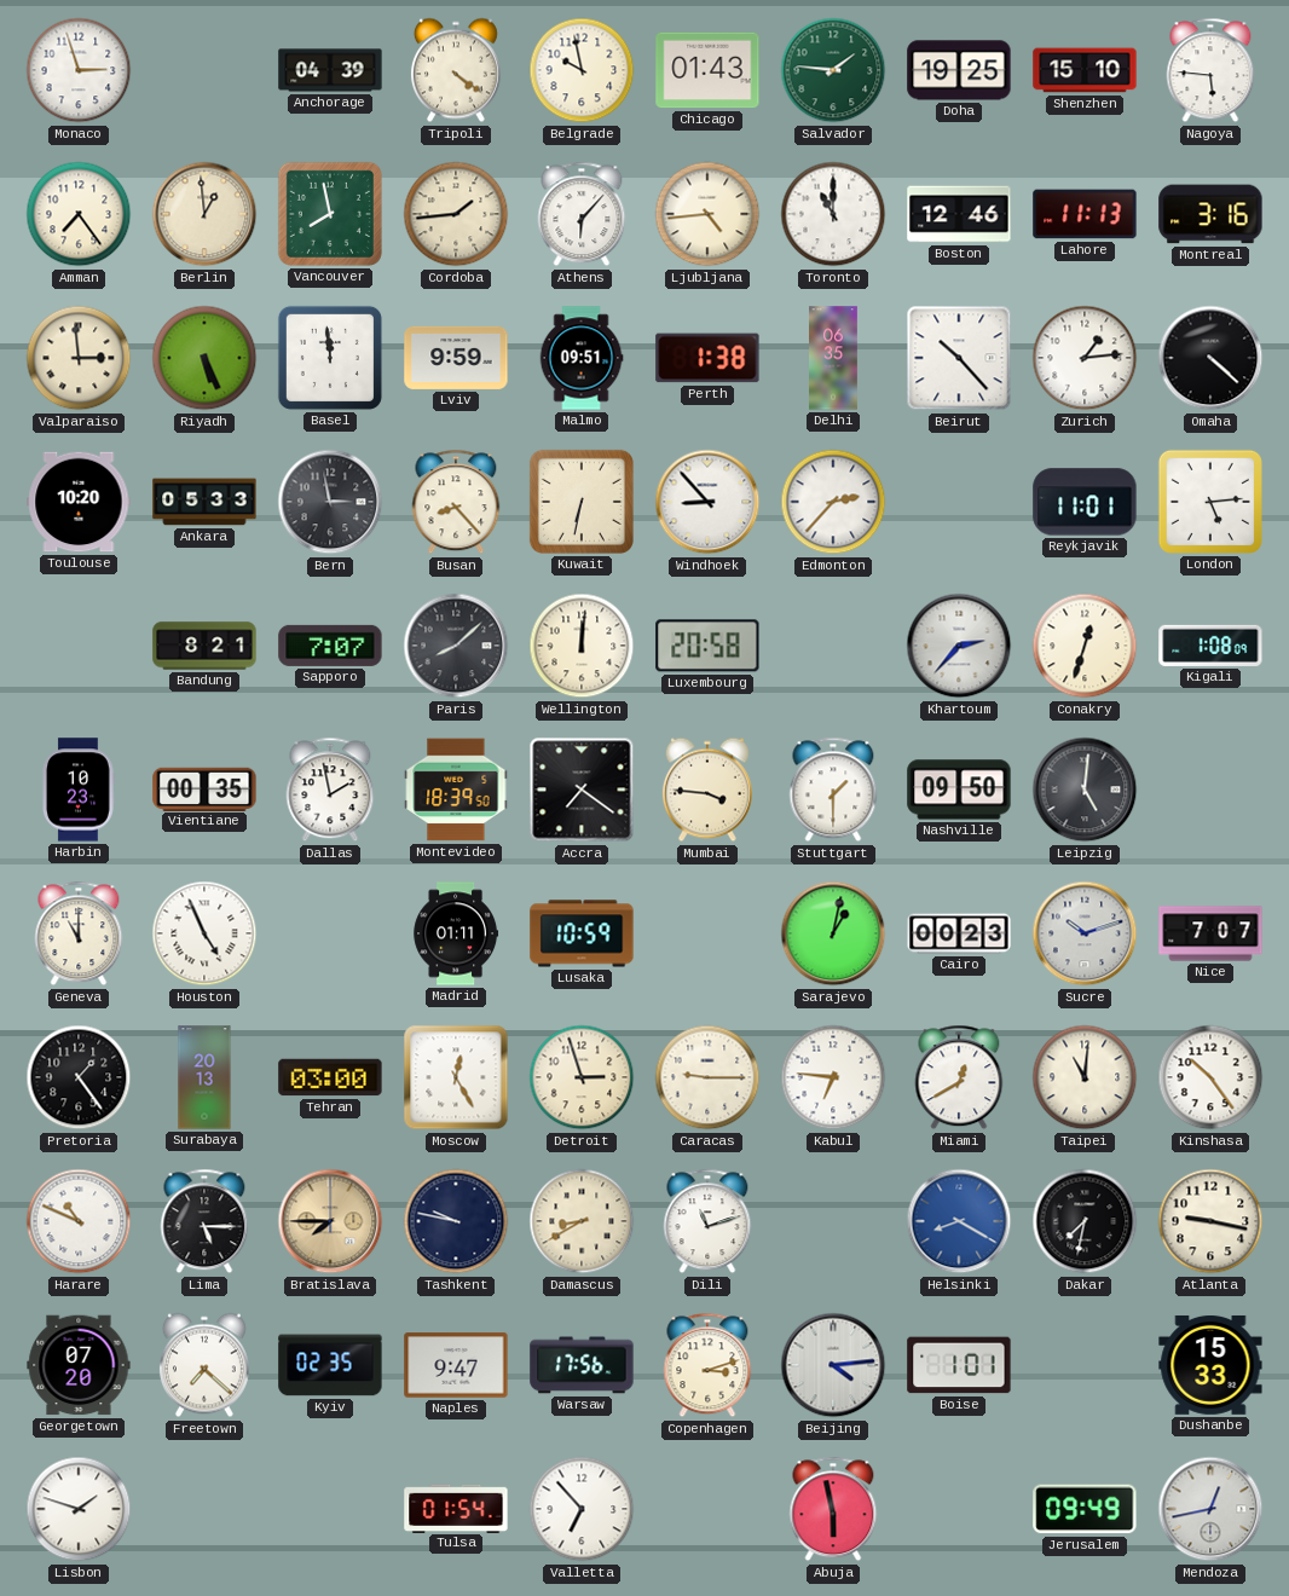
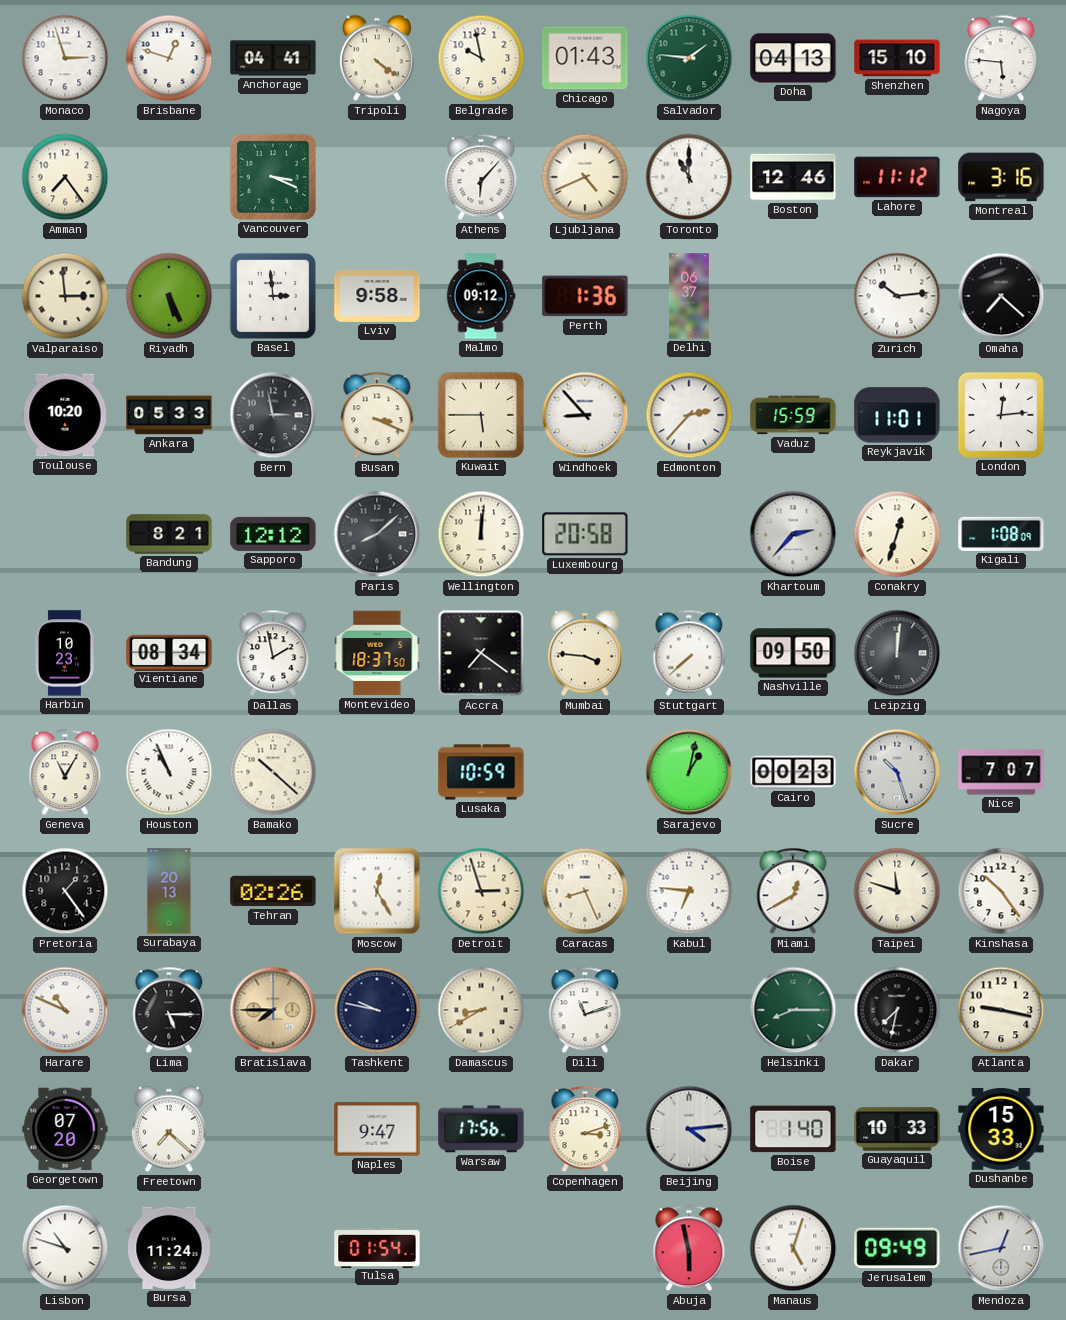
Brisbane: none -> 12:48 (169, 58)
Anchorage: 04:39 -> 04:41 (273, 58)
Doha: 19:25 -> 04:13 (793, 58)
Berlin: 12:59 -> none (204, 214)
Vancouver: 7:58 -> 3:19 (273, 177)
Cordoba: 1:44 -> none (456, 214)
Ljubljana: 4:44 -> 4:41 (585, 177)
Lahore: 11:13 -> 11:12 (897, 177)
Basel: 11:59 -> 2:59 (273, 296)
Lviv: 9:59 -> 9:58 (377, 296)
Malmo: 09:51 -> 09:12 (481, 296)
Perth: 1:38 -> 1:36 (585, 296)
Delhi: 06:35 -> 06:37 (690, 296)
Beirut: 10:23 -> none (959, 358)
Zurich: 1:14 -> 10:14 (897, 296)
Omaha: 4:22 -> 7:22 (1001, 296)
Busan: 8:23 -> 3:19 (377, 415)
Kuwait: 6:32 -> 5:45 (481, 415)
Vaduz: none -> 15:59 (793, 415)
London: 5:14 -> 12:14 (1001, 415)
Sapporo: 7:07 -> 12:12 (273, 534)
Vientiane: 00:35 -> 08:34 (169, 652)
Montevideo: 18:39 -> 18:37 (377, 653)
Stuttgart: 1:30 -> 7:38 (689, 653)
Leipzig: 5:01 -> 12:01 (897, 653)
Geneva: 11:00 -> 11:05 (65, 772)
Houston: 4:56 -> 10:56 (169, 772)
Bamako: none -> 10:22 (273, 772)
Madrid: 01:11 -> none (456, 933)
Sucre: 10:12 -> 10:27 (897, 772)
Tehran: 03:00 -> 02:26 (273, 891)
Caracas: 9:15 -> 8:26 (585, 891)
Taipei: 11:01 -> 11:48 (897, 891)
Helsinki: 8:20 -> 8:15 (793, 1010)
Helsinki dial: blue -> green (793, 1010)
Kyiv: 02:35 -> none (330, 1365)
Boise: 1:01 -> 1:40 (793, 1129)
Guayaquil: none -> 10:33 (897, 1129)
Lisbon: 1:48 -> 10:48 (65, 1248)
Bursa: none -> 11:24 (169, 1248)
Valletta: 6:53 -> none (582, 1509)
Manaus: none -> 5:03 (793, 1248)
